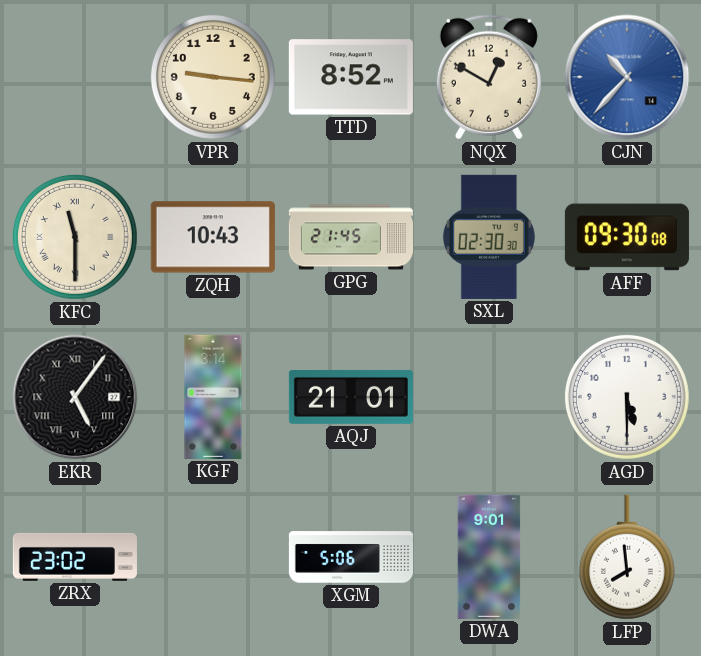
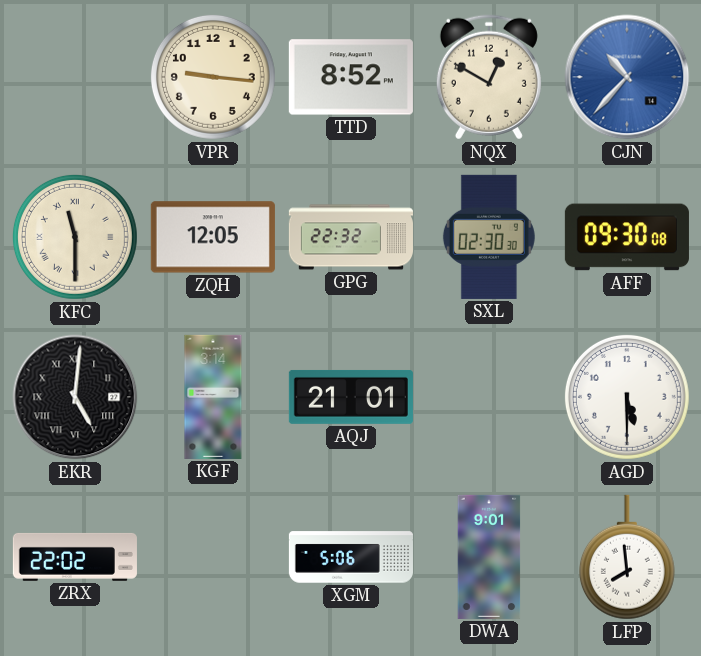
ZQH: 10:43 -> 12:05 (213, 237)
GPG: 21:45 -> 22:32 (351, 237)
EKR: 5:06 -> 5:01 (75, 397)
ZRX: 23:02 -> 22:02 (75, 557)
